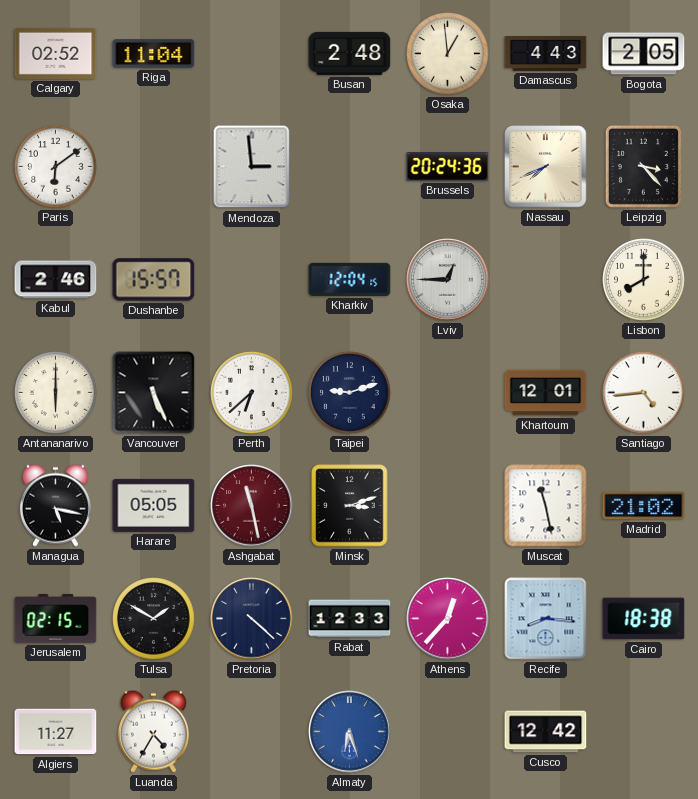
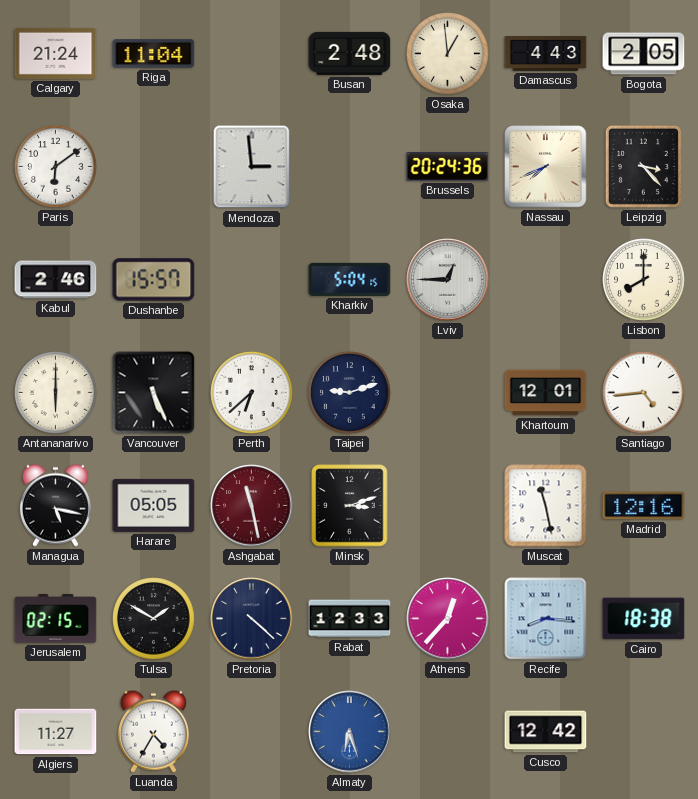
Calgary: 02:52 -> 21:24 (56, 53)
Kharkiv: 12:04 -> 5:04 (350, 279)
Madrid: 21:02 -> 12:16 (644, 506)
